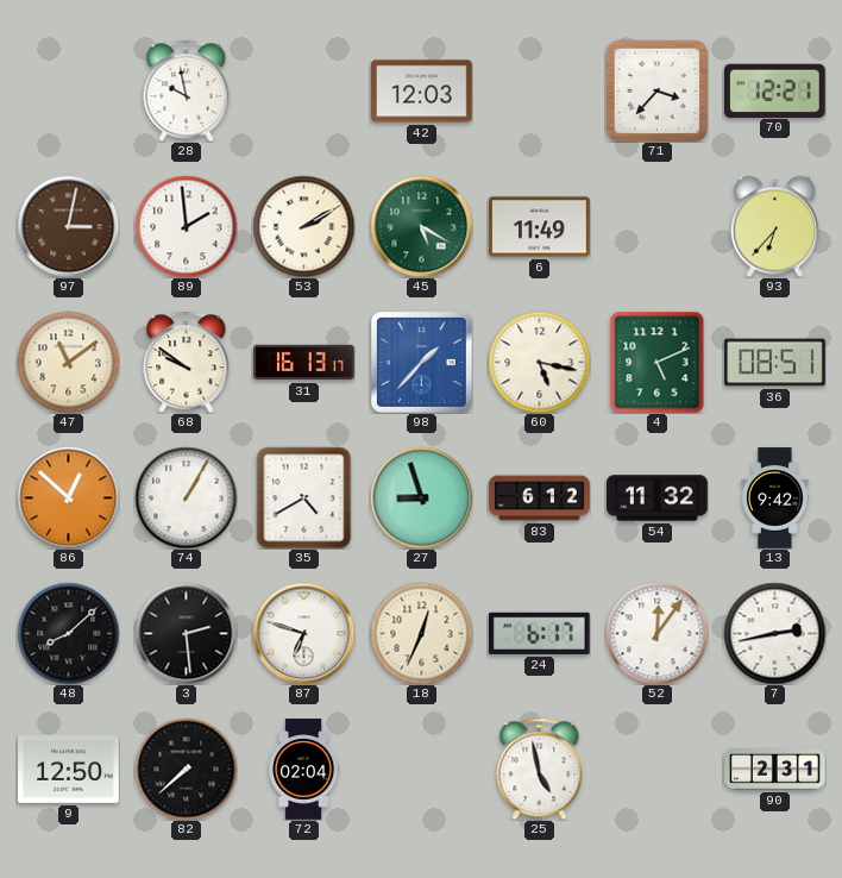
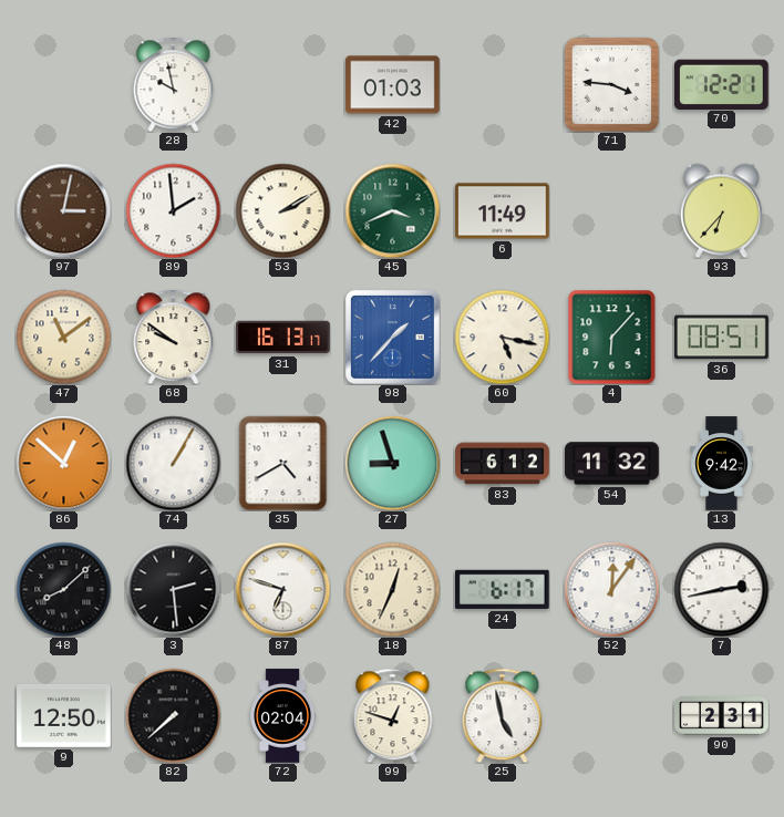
42: 12:03 -> 01:03 (393, 85)
71: 3:37 -> 3:46 (611, 84)
45: 5:20 -> 3:41 (392, 210)
4: 5:11 -> 6:07 (612, 337)
99: none -> 12:48 (393, 715)
